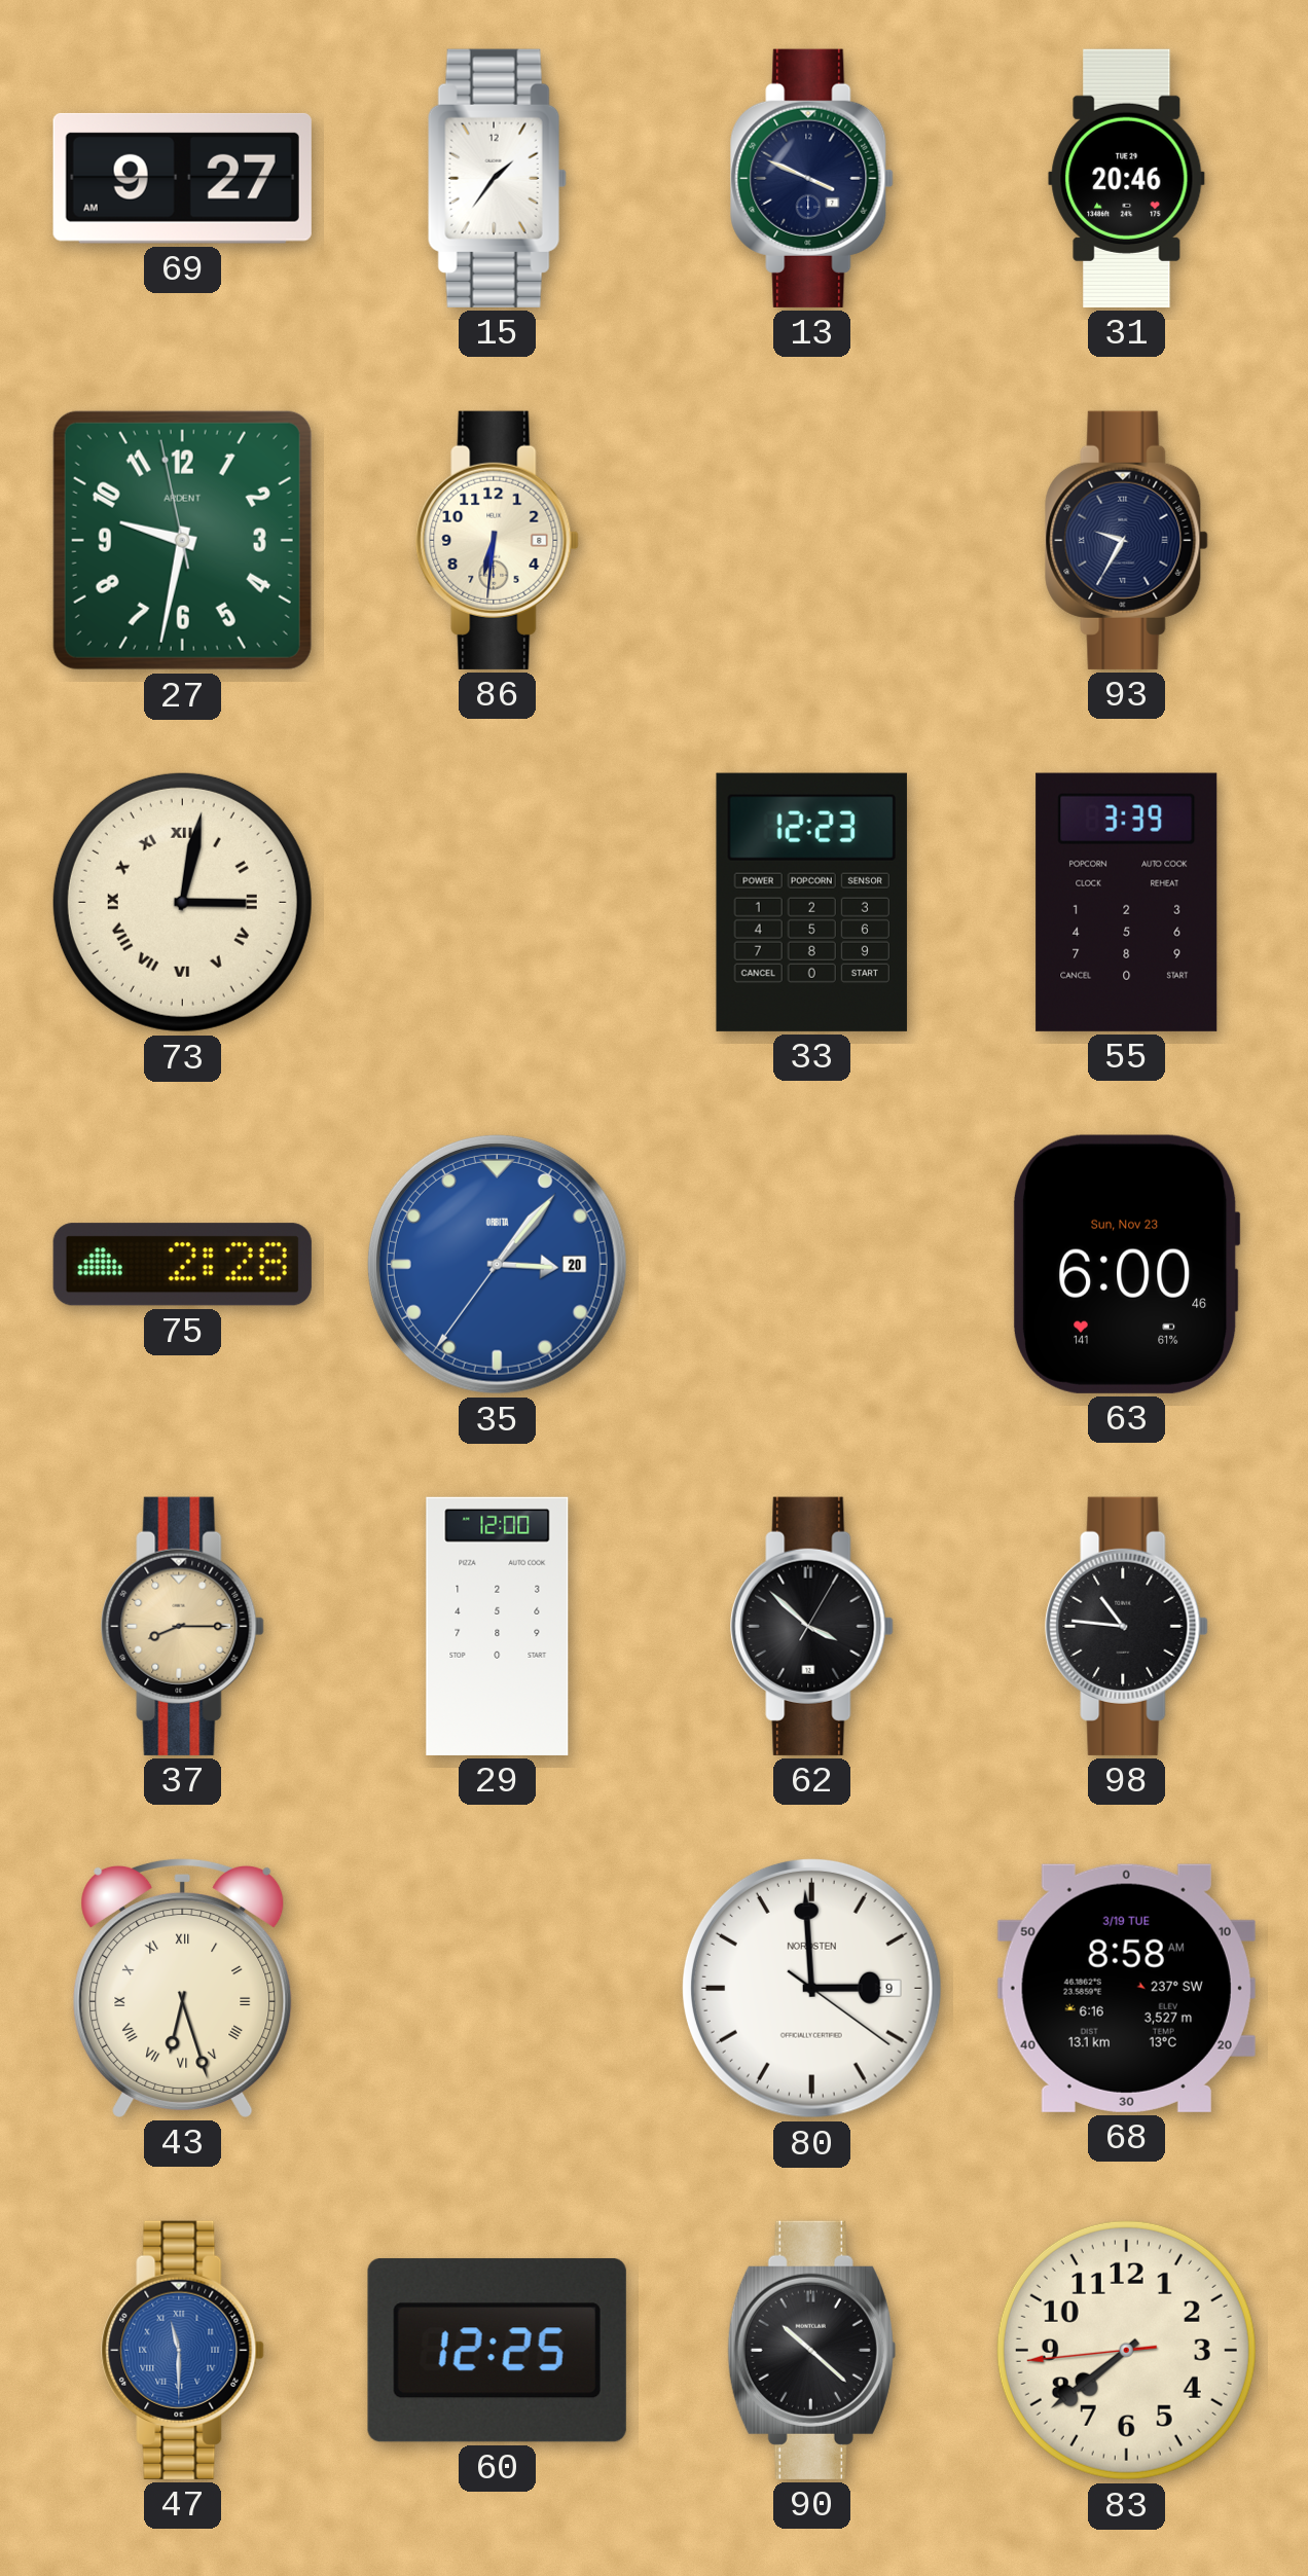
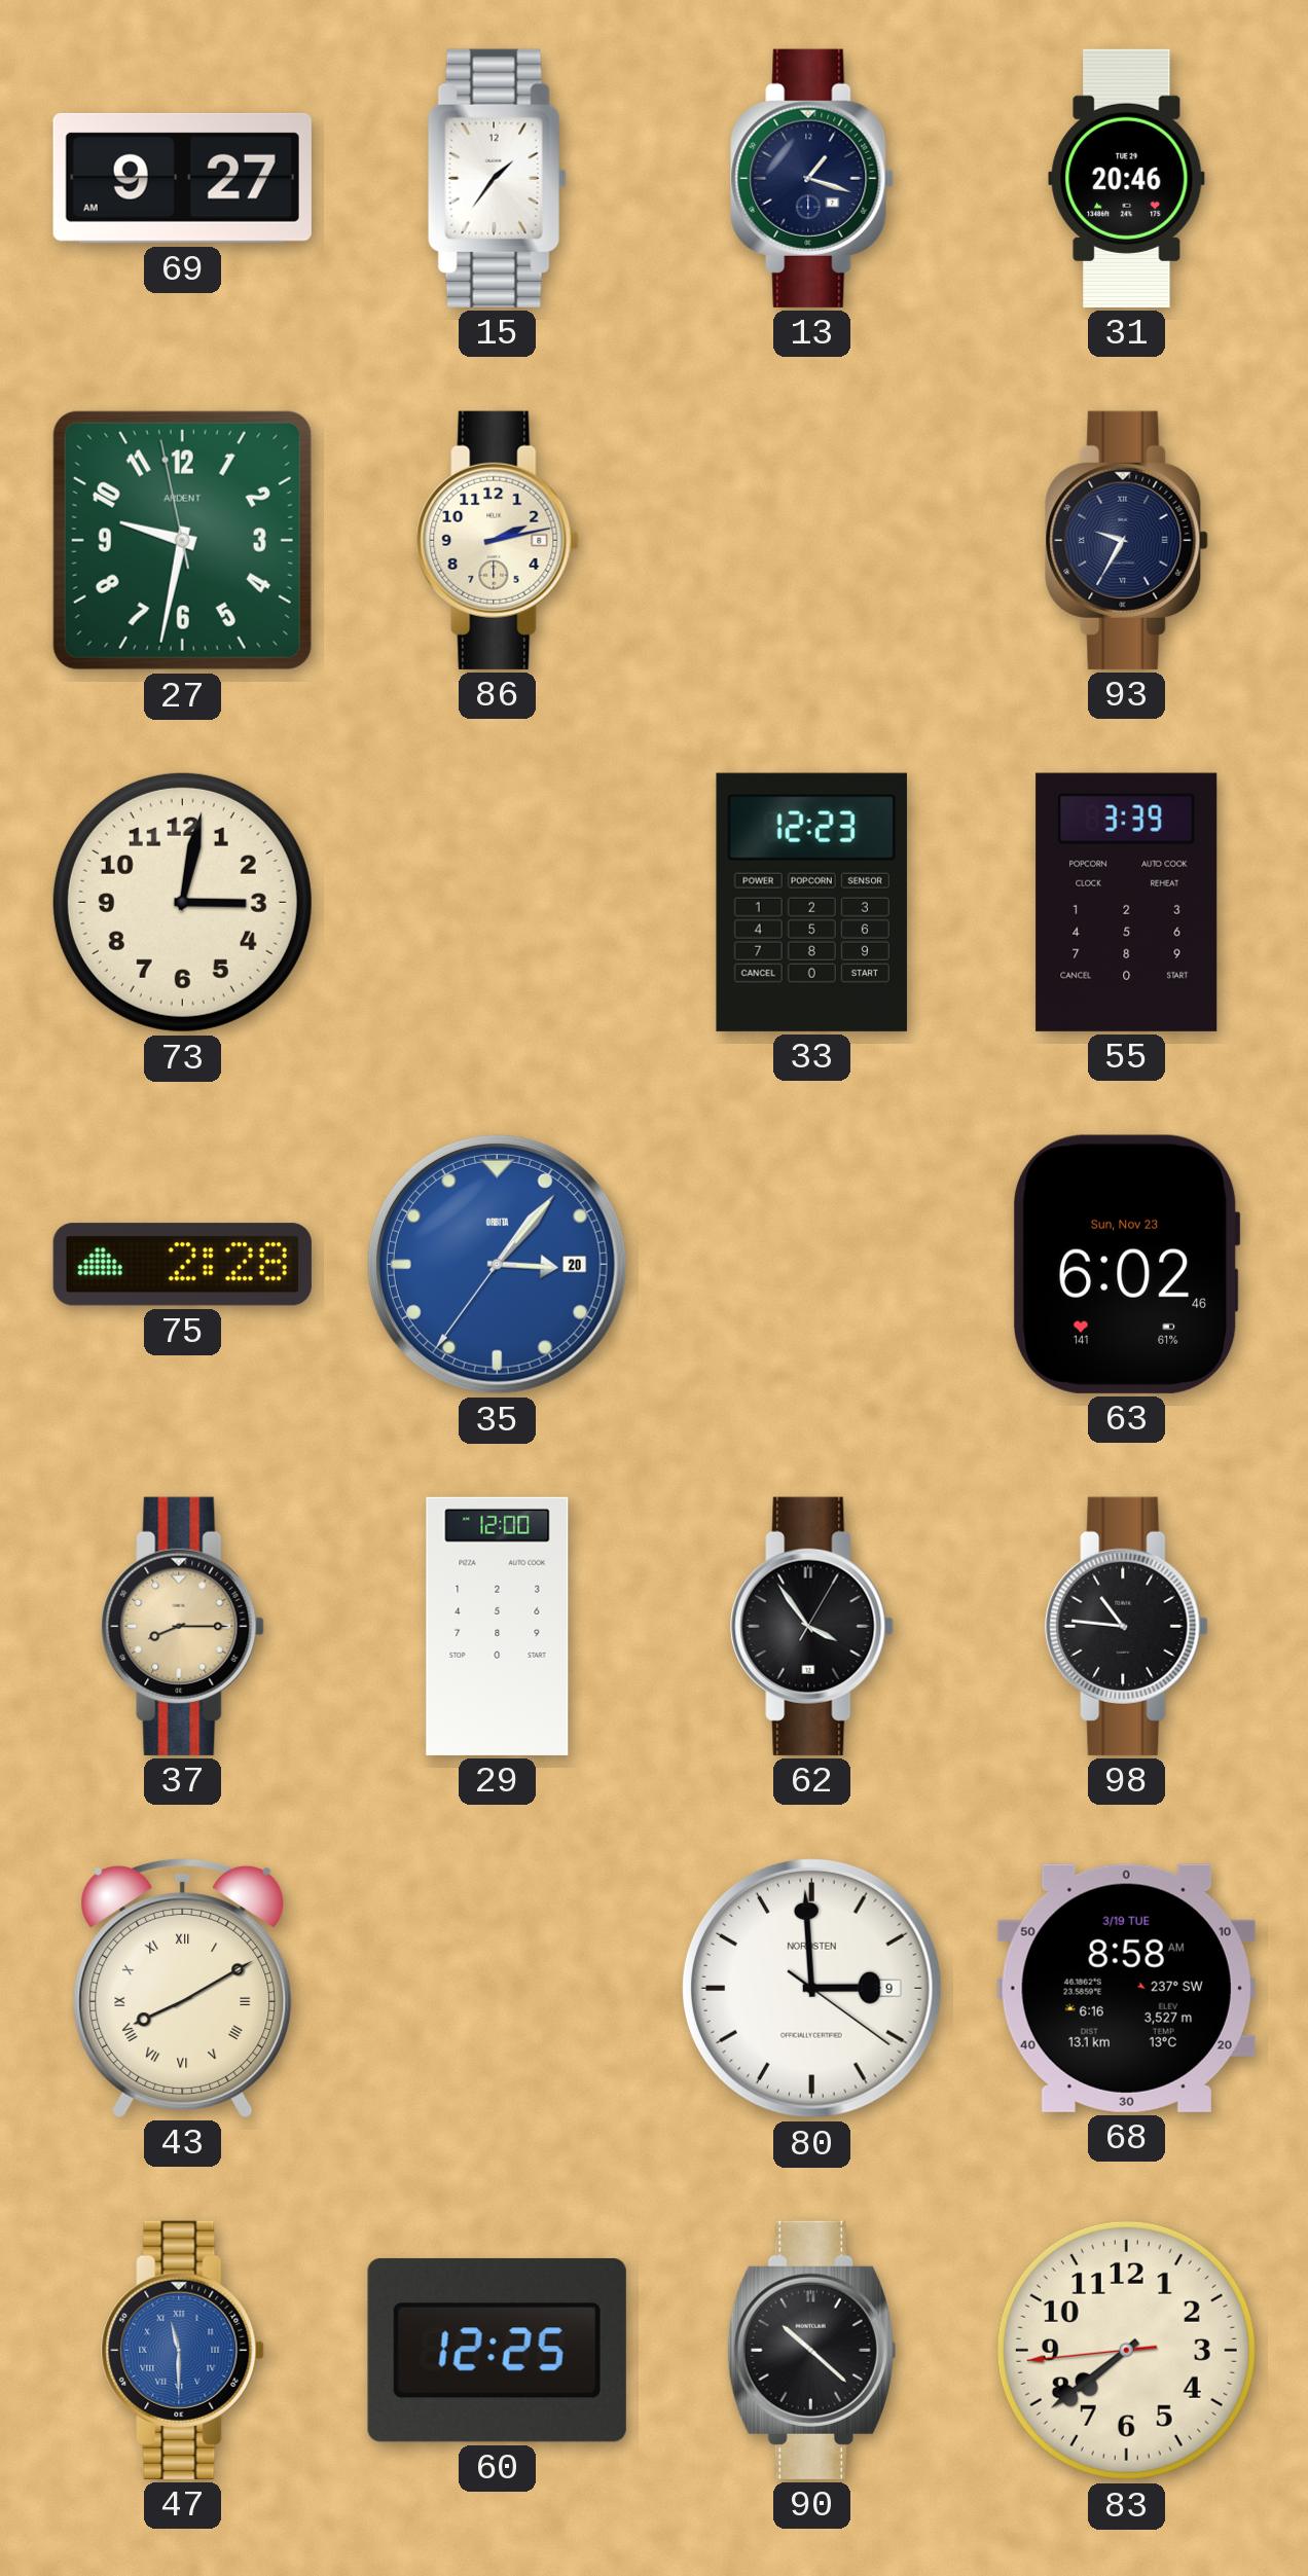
13: 3:49 -> 1:18 (812, 178)
86: 6:31 -> 2:13 (498, 540)
73 numerals: Roman -> Arabic (182, 902)
63: 6:00 -> 6:02 (1126, 1264)
62: 3:52 -> 3:54 (812, 1626)
43: 6:27 -> 8:10 (183, 1988)
